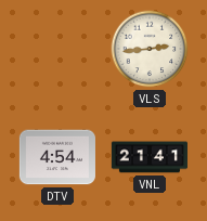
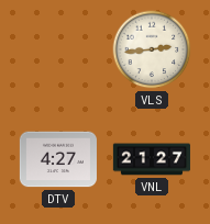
DTV: 4:54 -> 4:27 (58, 159)
VNL: 21:41 -> 21:27 (152, 159)
